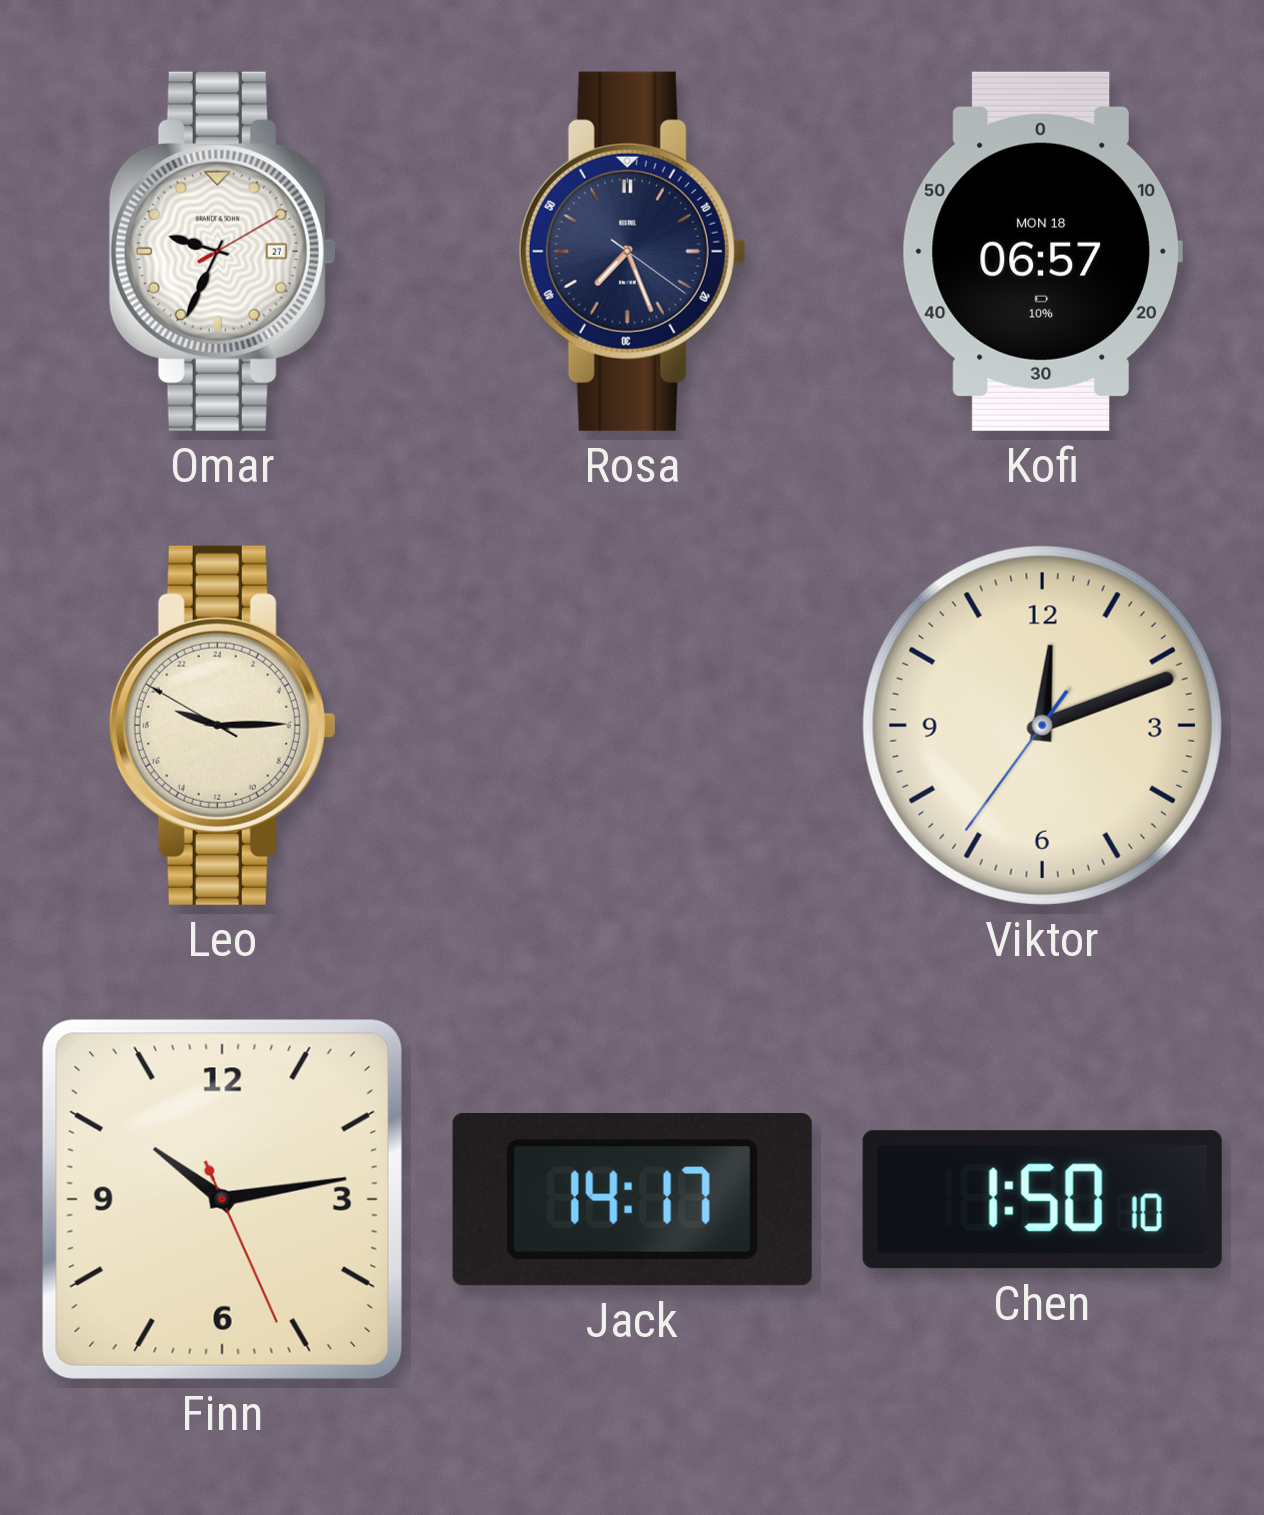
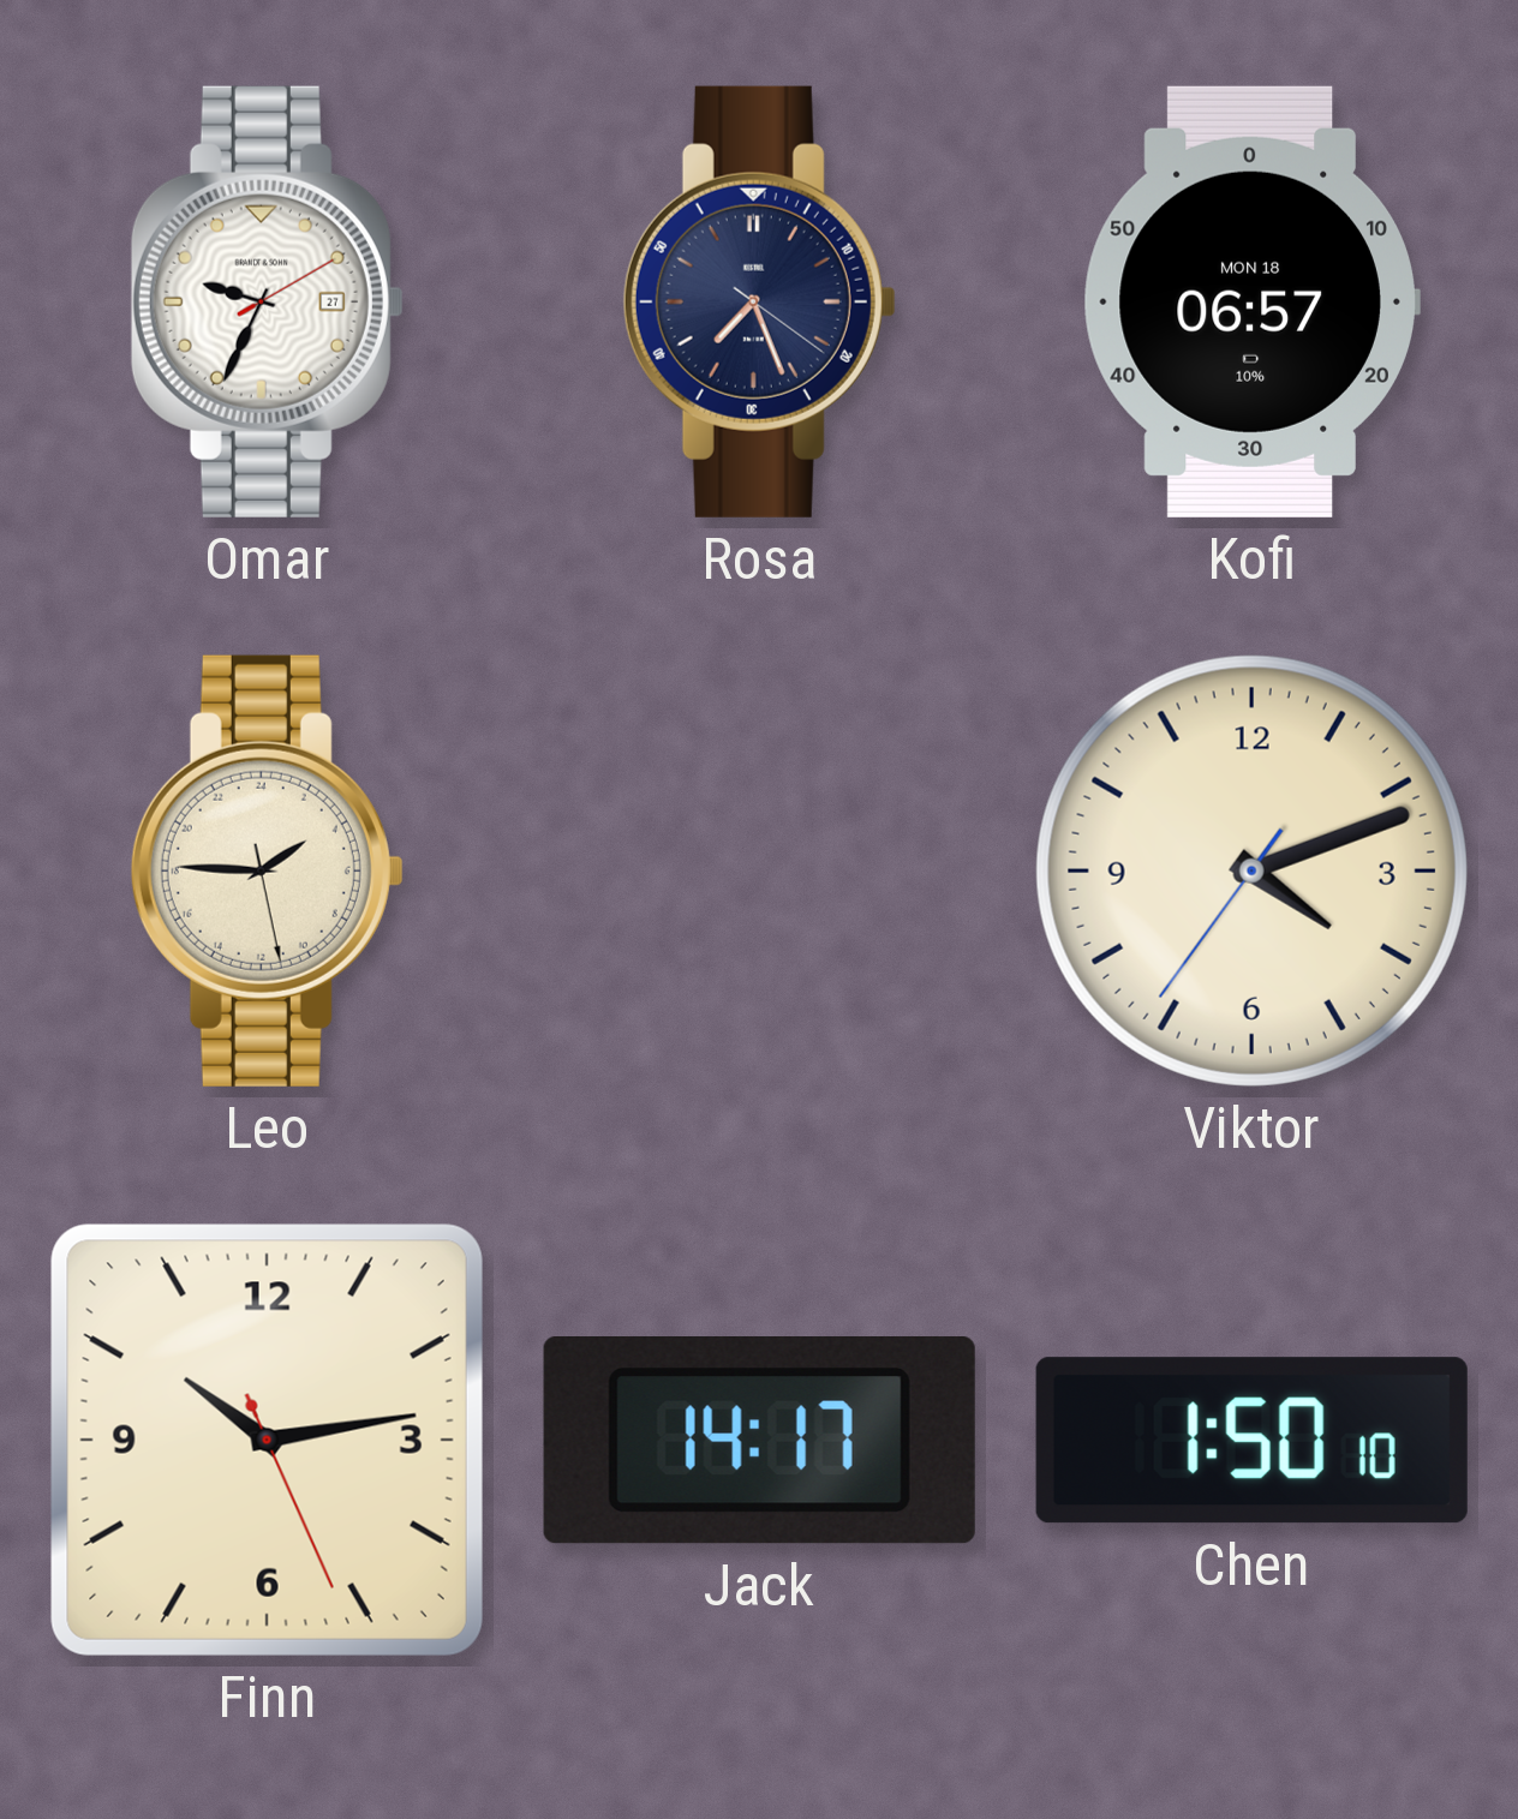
Leo: 19:14 -> 3:45 (267, 870)
Viktor: 12:11 -> 4:11 (1251, 870)
